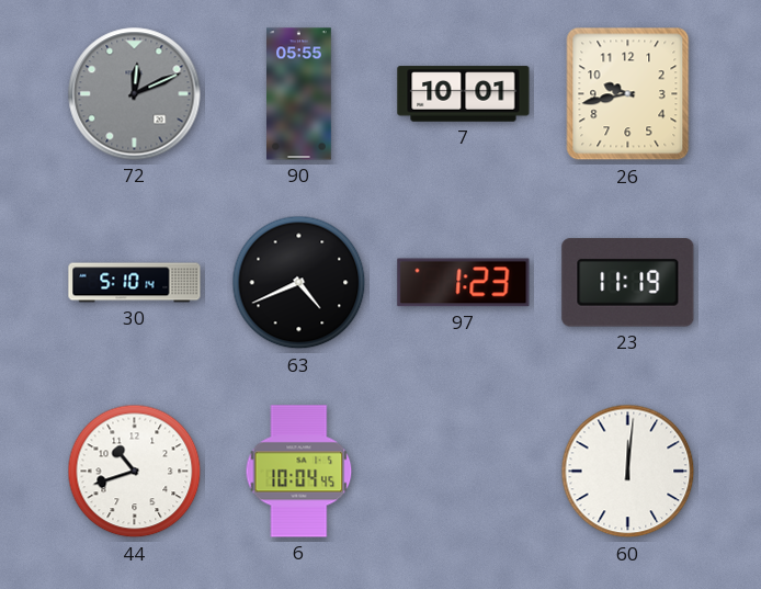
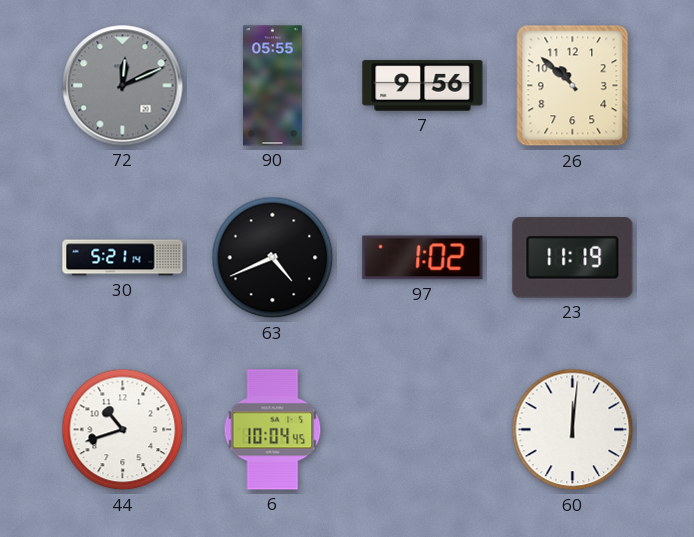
7: 10:01 -> 9:56 (423, 86)
26: 9:43 -> 10:52 (573, 86)
30: 5:10 -> 5:21 (123, 258)
97: 1:23 -> 1:02 (423, 258)
